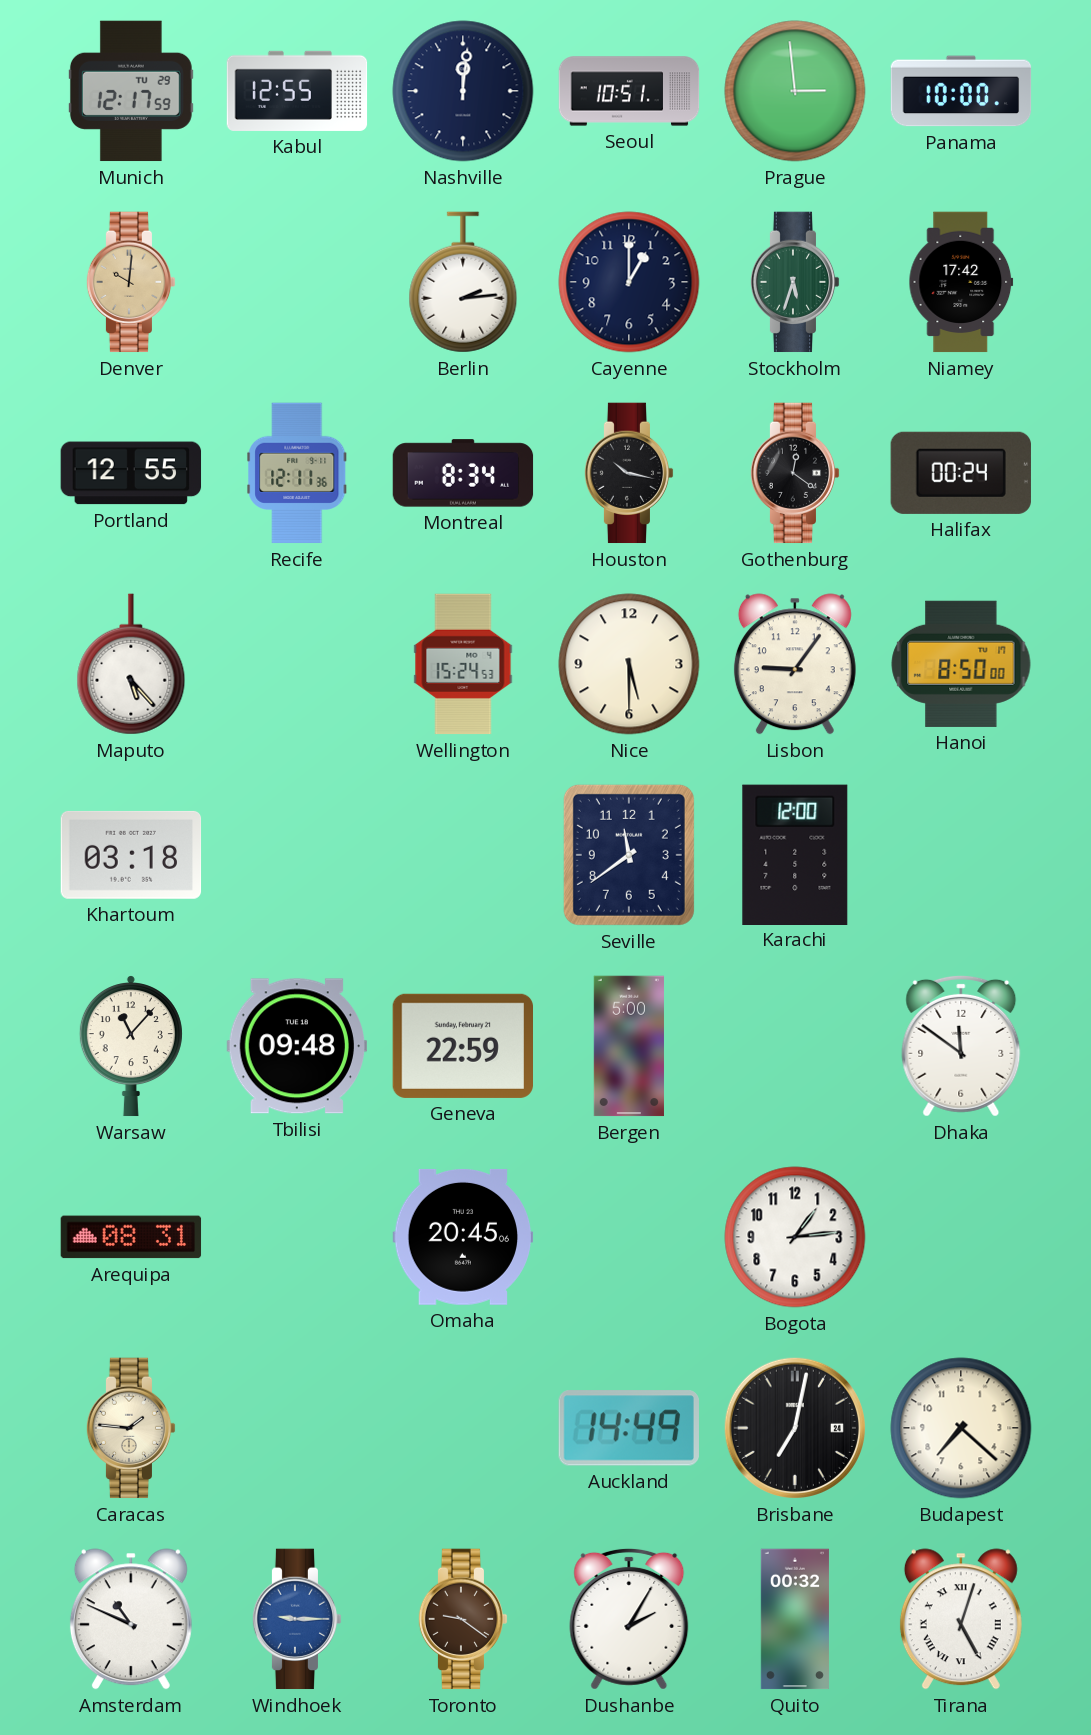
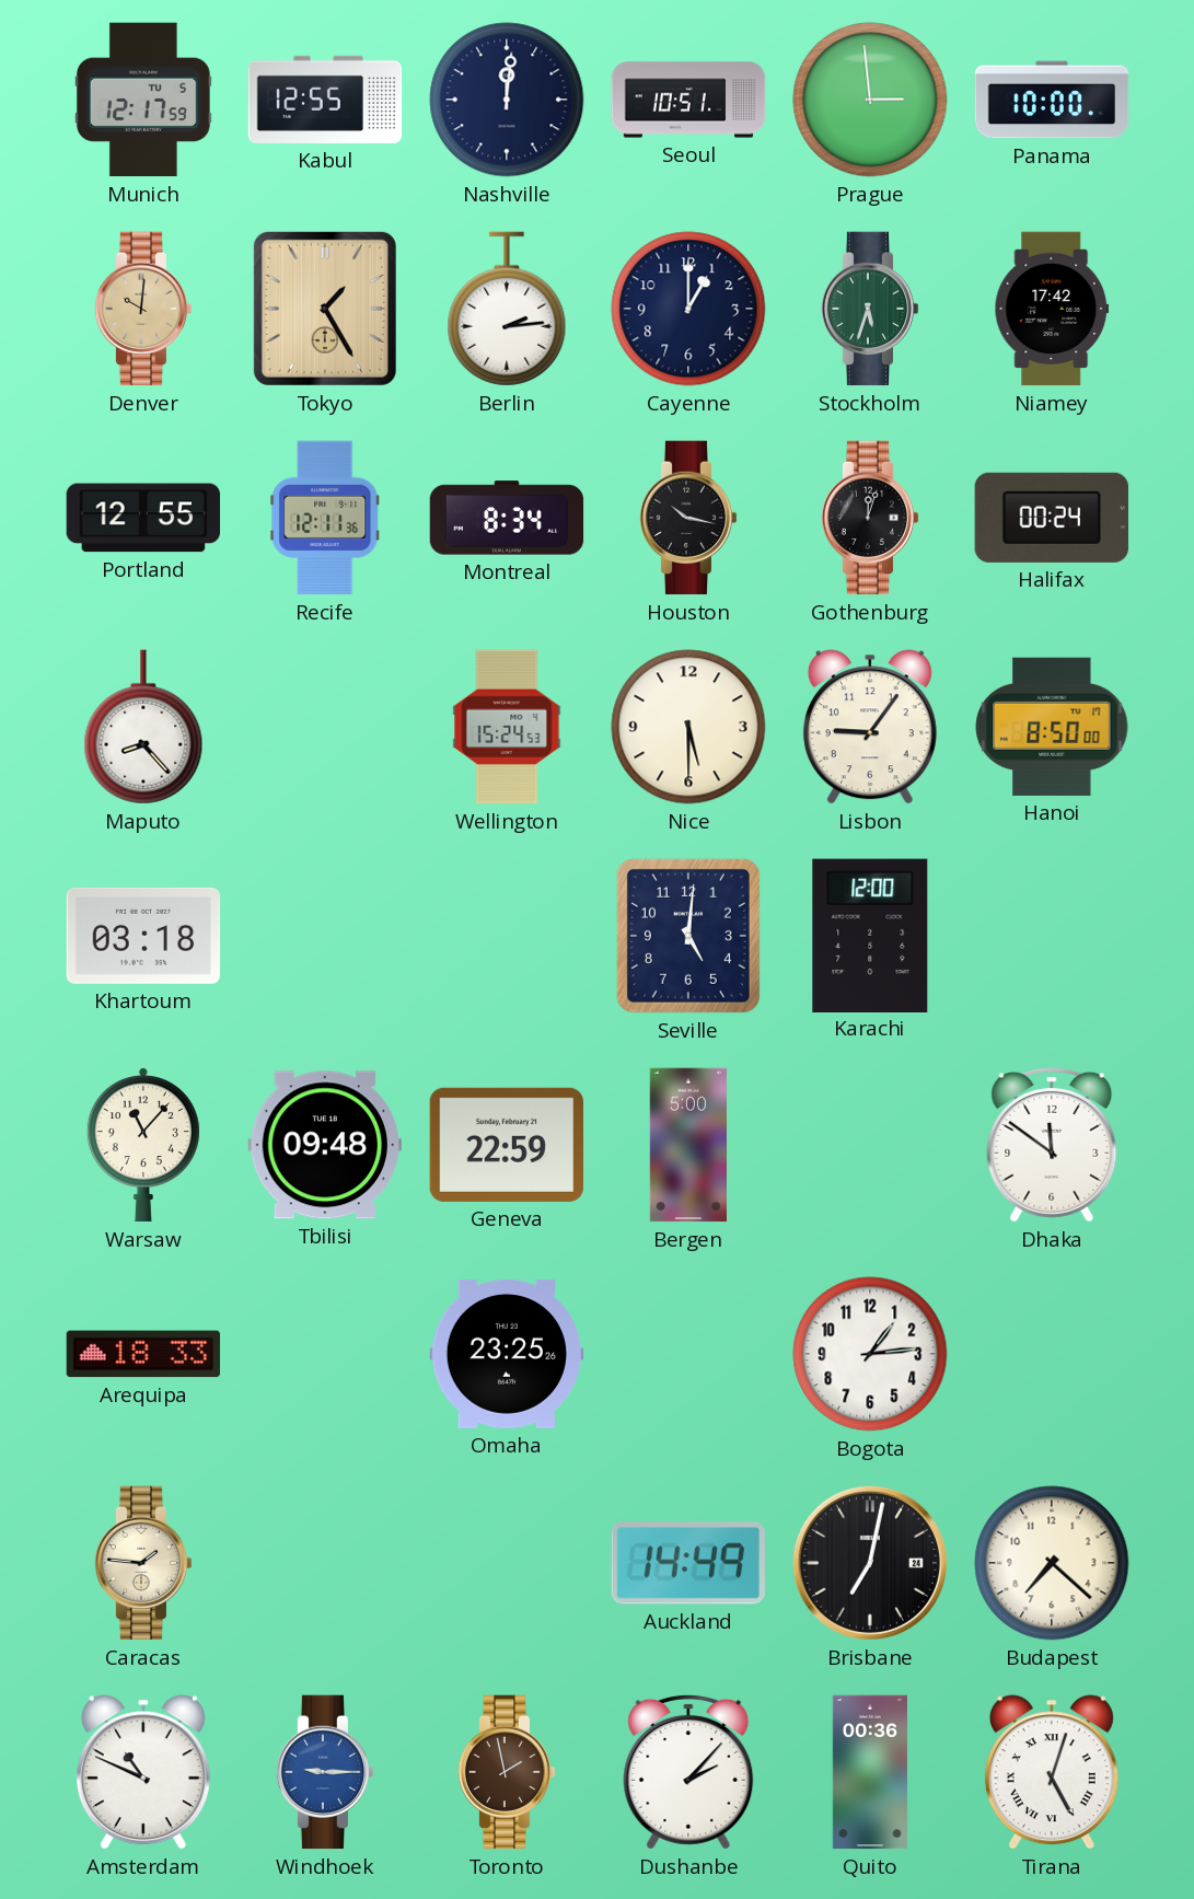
Munich date: TU 29 -> TU 5 (143, 100)
Tokyo: none -> 1:25 (325, 309)
Gothenburg: 12:21 -> 12:03 (870, 518)
Maputo: 5:23 -> 8:23 (143, 727)
Seville: 11:39 -> 5:01 (688, 936)
Arequipa: 08:31 -> 18:33 (143, 1354)
Omaha: 20:45 -> 23:25 (507, 1354)
Toronto: 9:21 -> 1:58 (507, 1772)
Dushanbe: 2:05 -> 2:07 (688, 1772)
Quito: 00:32 -> 00:36 (870, 1772)
